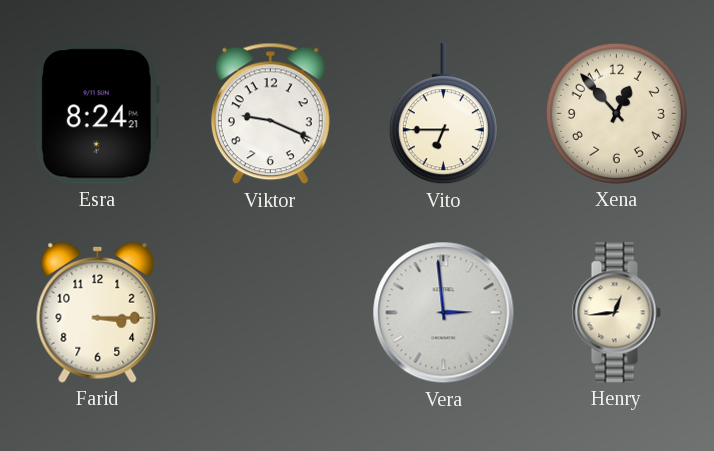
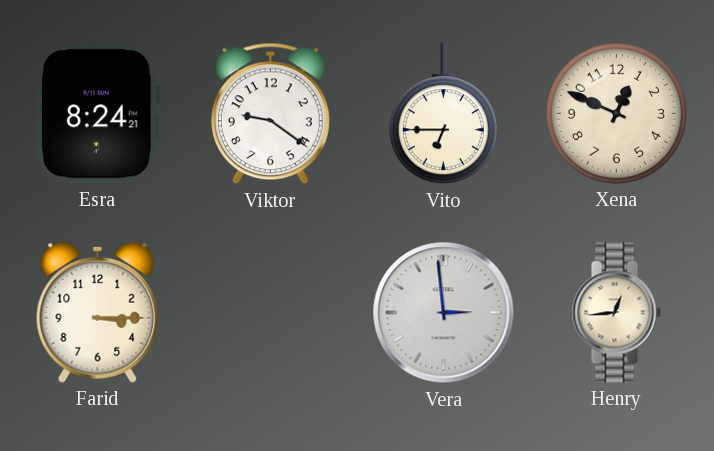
Viktor: 9:19 -> 9:21 (270, 114)
Xena: 12:53 -> 12:49 (616, 113)
